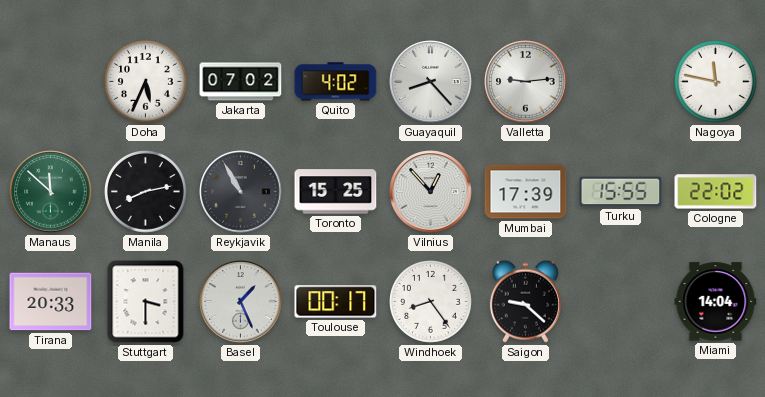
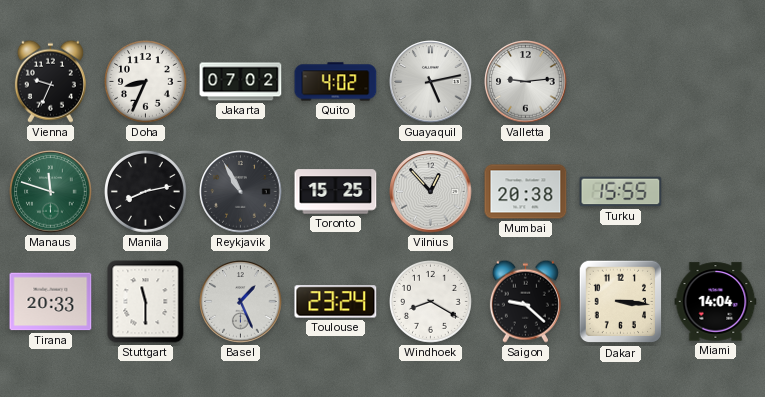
Vienna: none -> 9:34 (50, 81)
Doha: 5:34 -> 8:34 (146, 82)
Guayaquil: 8:23 -> 5:13 (431, 82)
Nagoya: 11:47 -> none (716, 82)
Manaus: 11:52 -> 11:48 (51, 192)
Mumbai: 17:39 -> 20:38 (526, 192)
Cologne: 22:02 -> none (716, 192)
Stuttgart: 3:30 -> 11:30 (146, 302)
Toulouse: 00:17 -> 23:24 (336, 302)
Windhoek: 8:24 -> 8:20 (431, 302)
Dakar: none -> 3:16 (621, 302)
